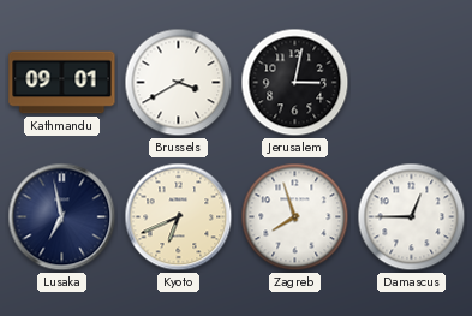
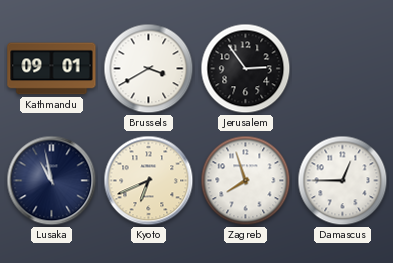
Jerusalem: 3:02 -> 2:54 (246, 69)
Lusaka: 6:58 -> 10:58 (52, 181)
